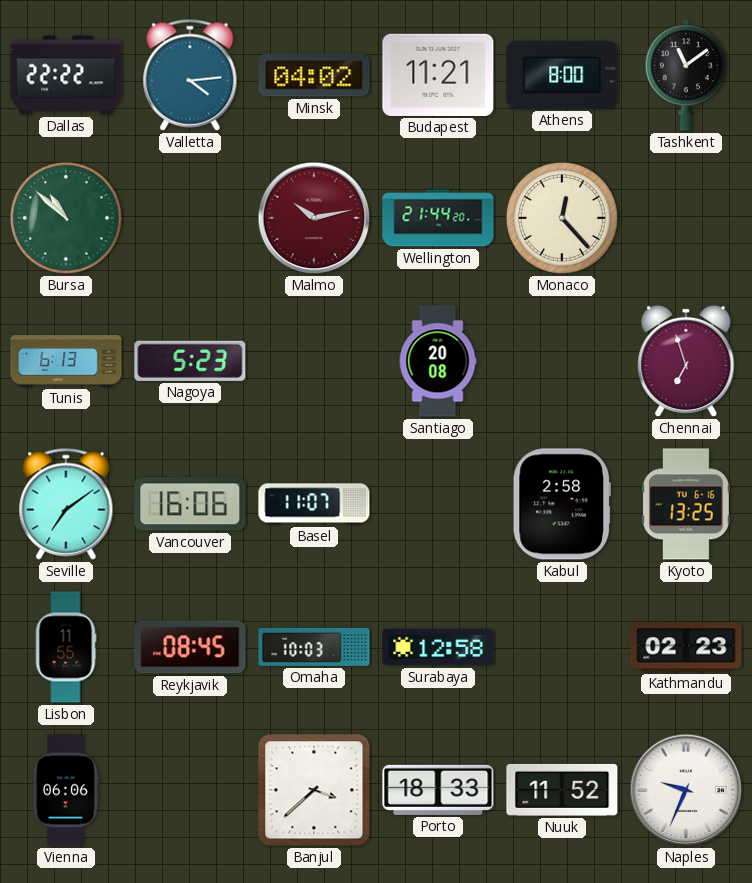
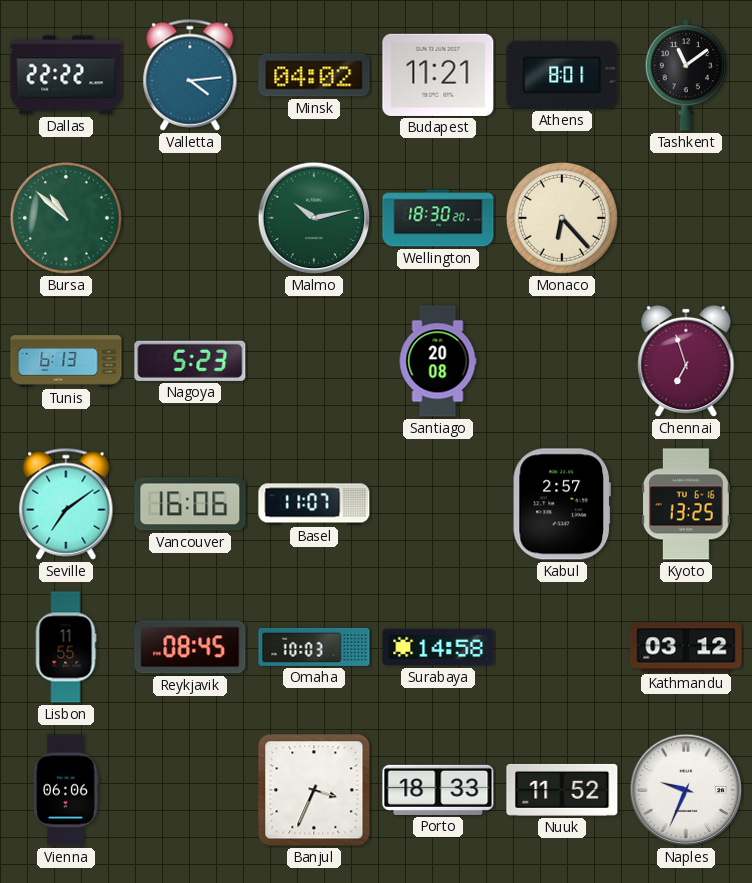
Athens: 8:00 -> 8:01 (562, 75)
Malmo dial: burgundy -> green (314, 218)
Wellington: 21:44 -> 18:30 (438, 218)
Monaco: 12:23 -> 6:23 (562, 218)
Kabul: 2:58 -> 2:57 (562, 504)
Surabaya: 12:58 -> 14:58 (438, 647)
Kathmandu: 02:23 -> 03:12 (686, 647)
Banjul: 3:38 -> 3:34 (314, 790)
